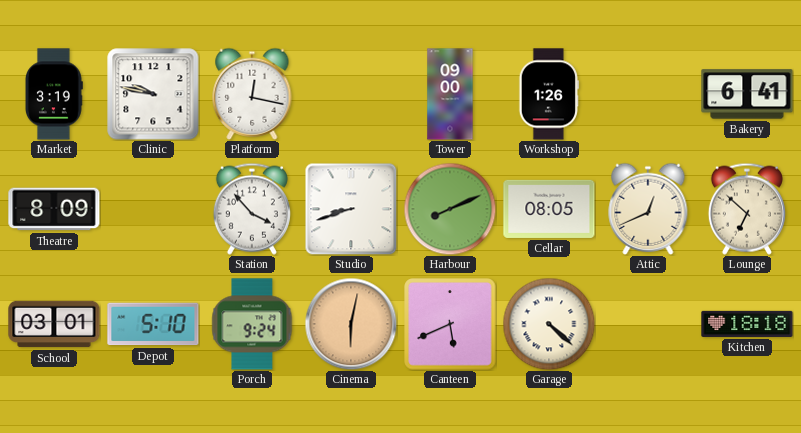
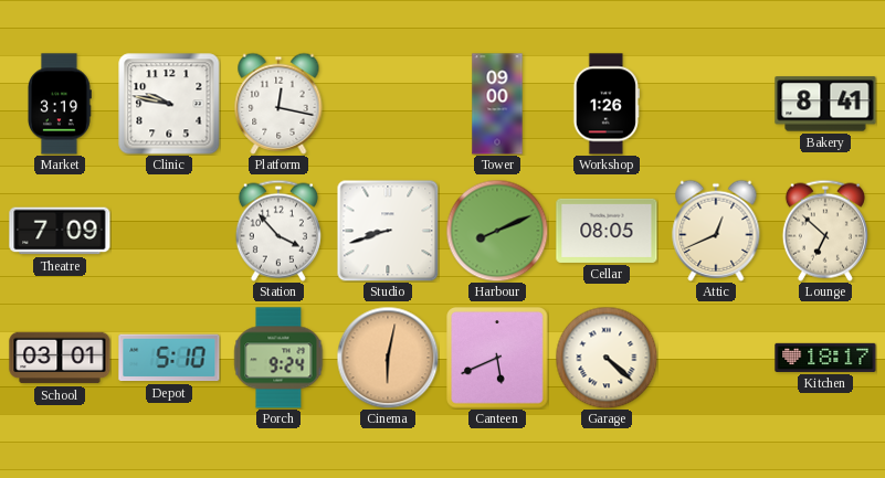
Bakery: 6:41 -> 8:41 (825, 104)
Theatre: 8:09 -> 7:09 (60, 231)
Kitchen: 18:18 -> 18:17 (825, 358)
